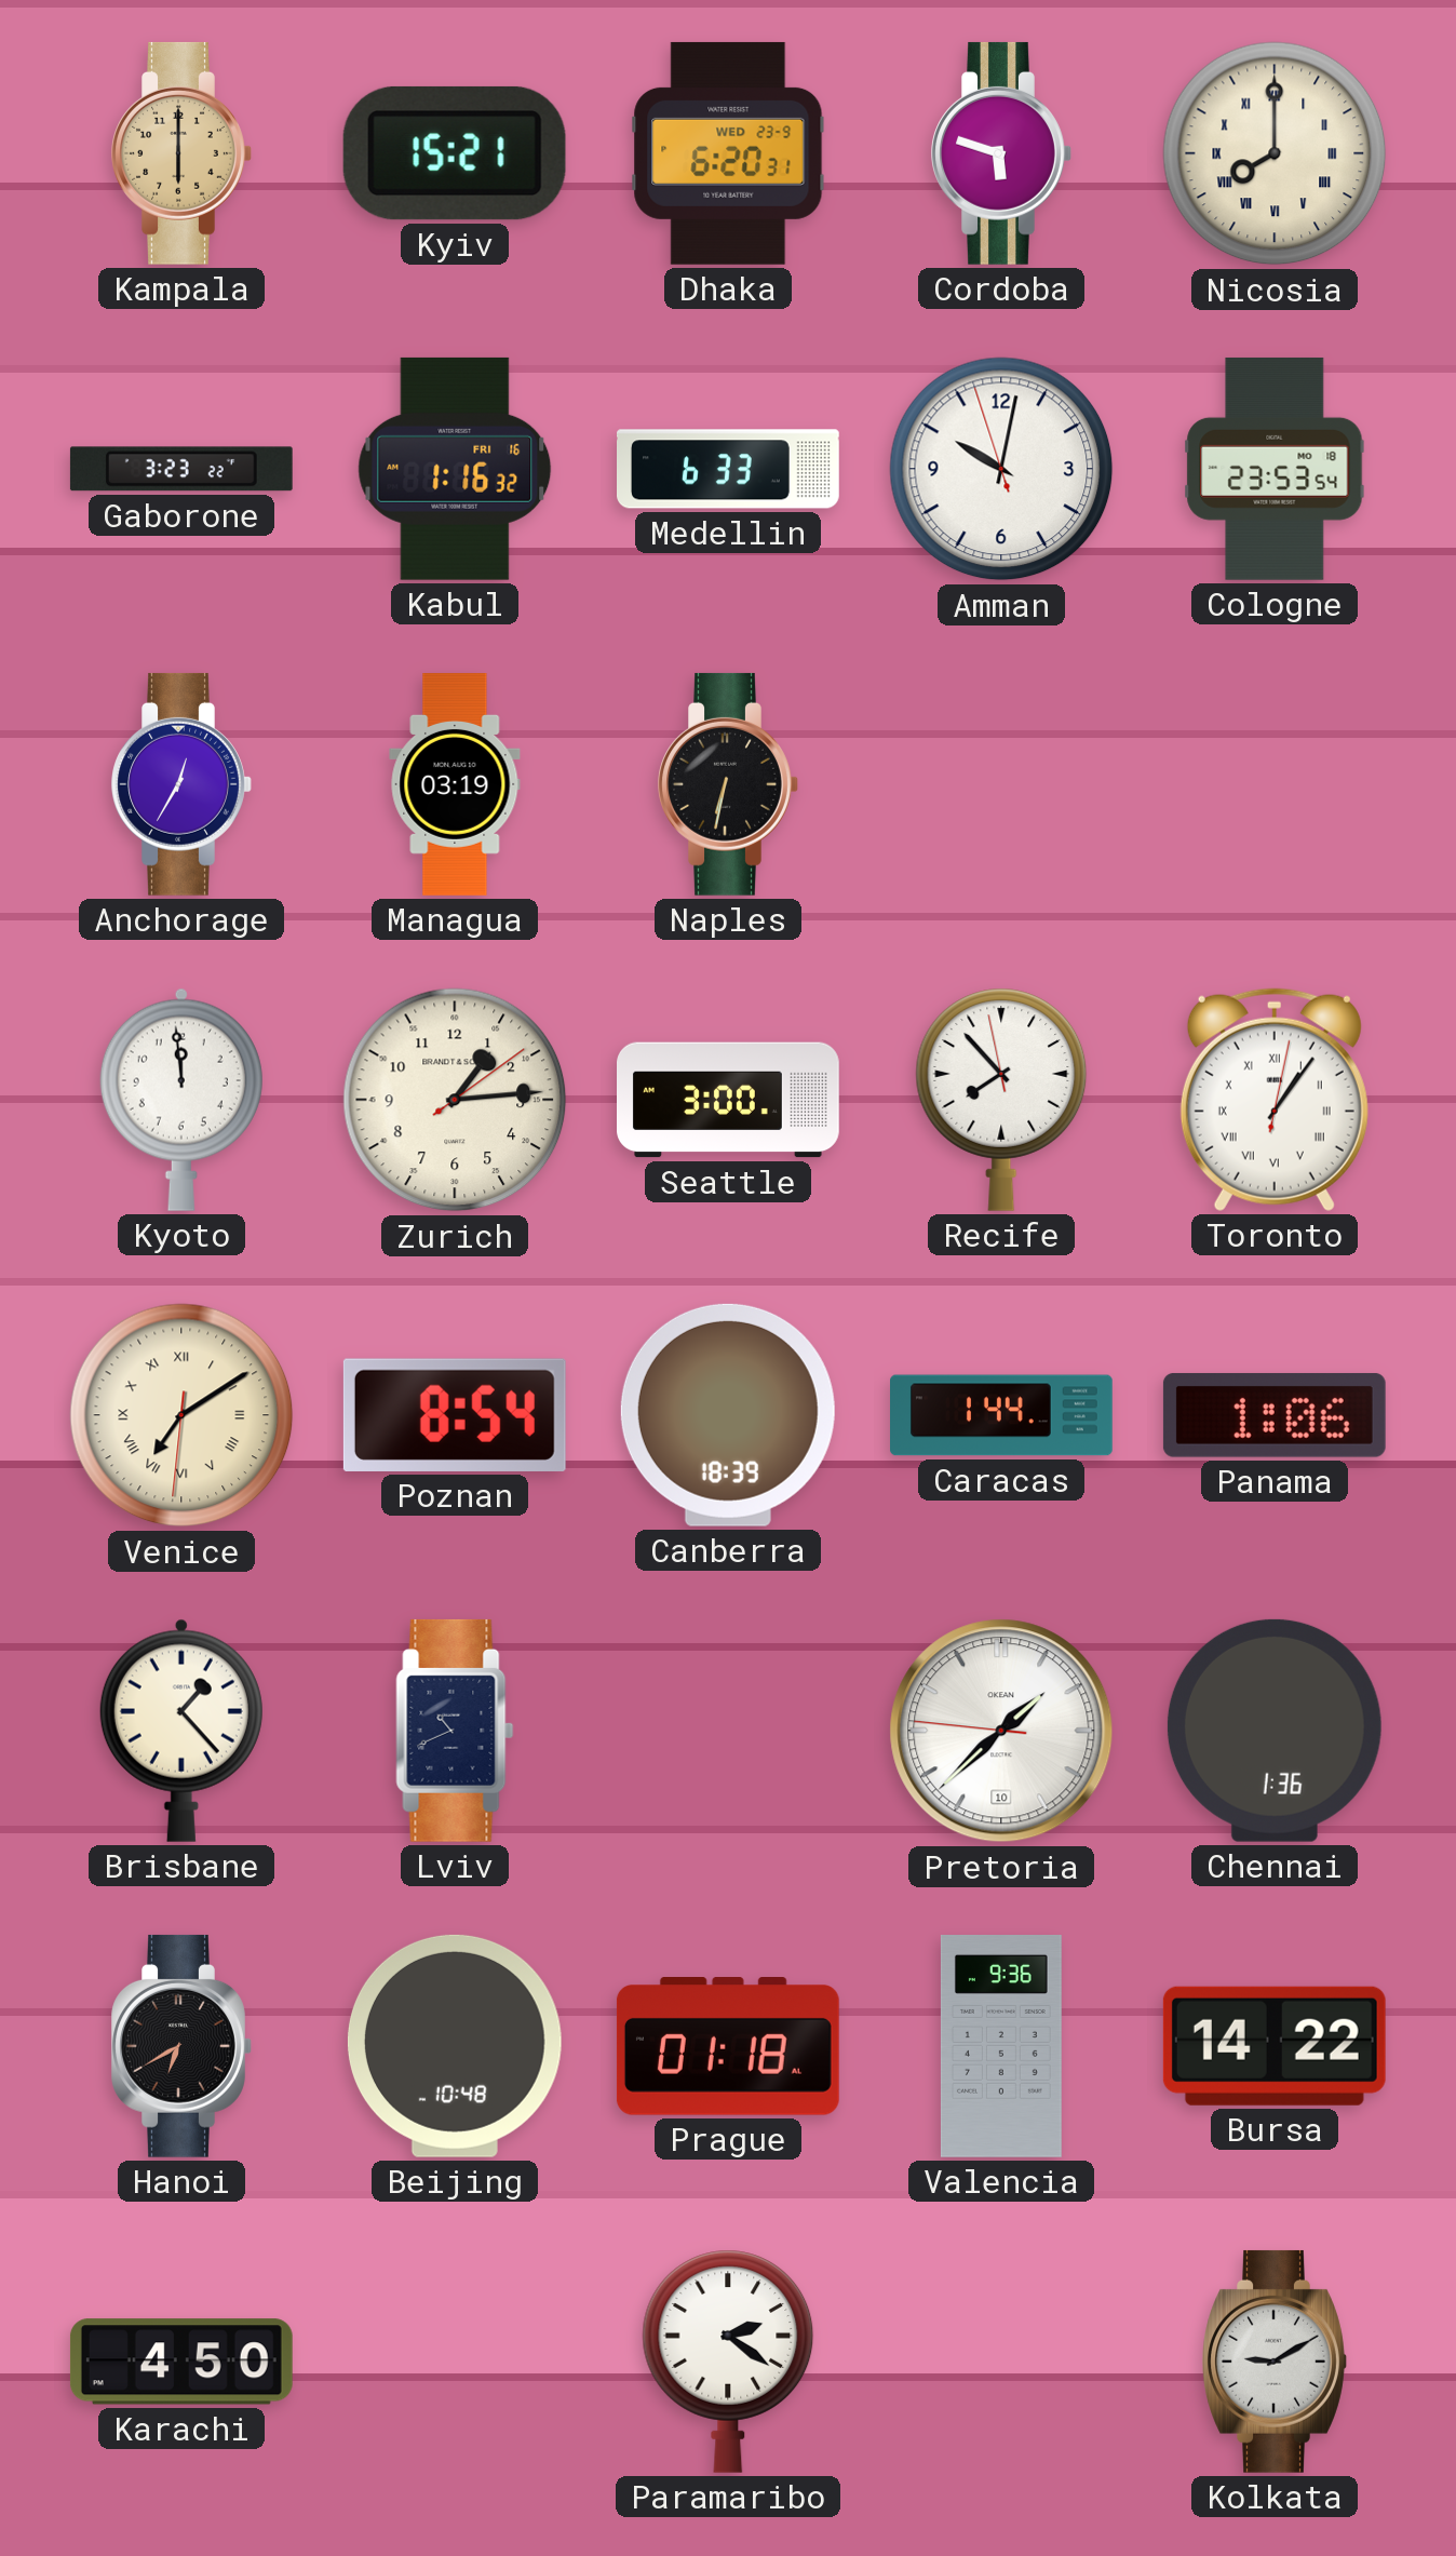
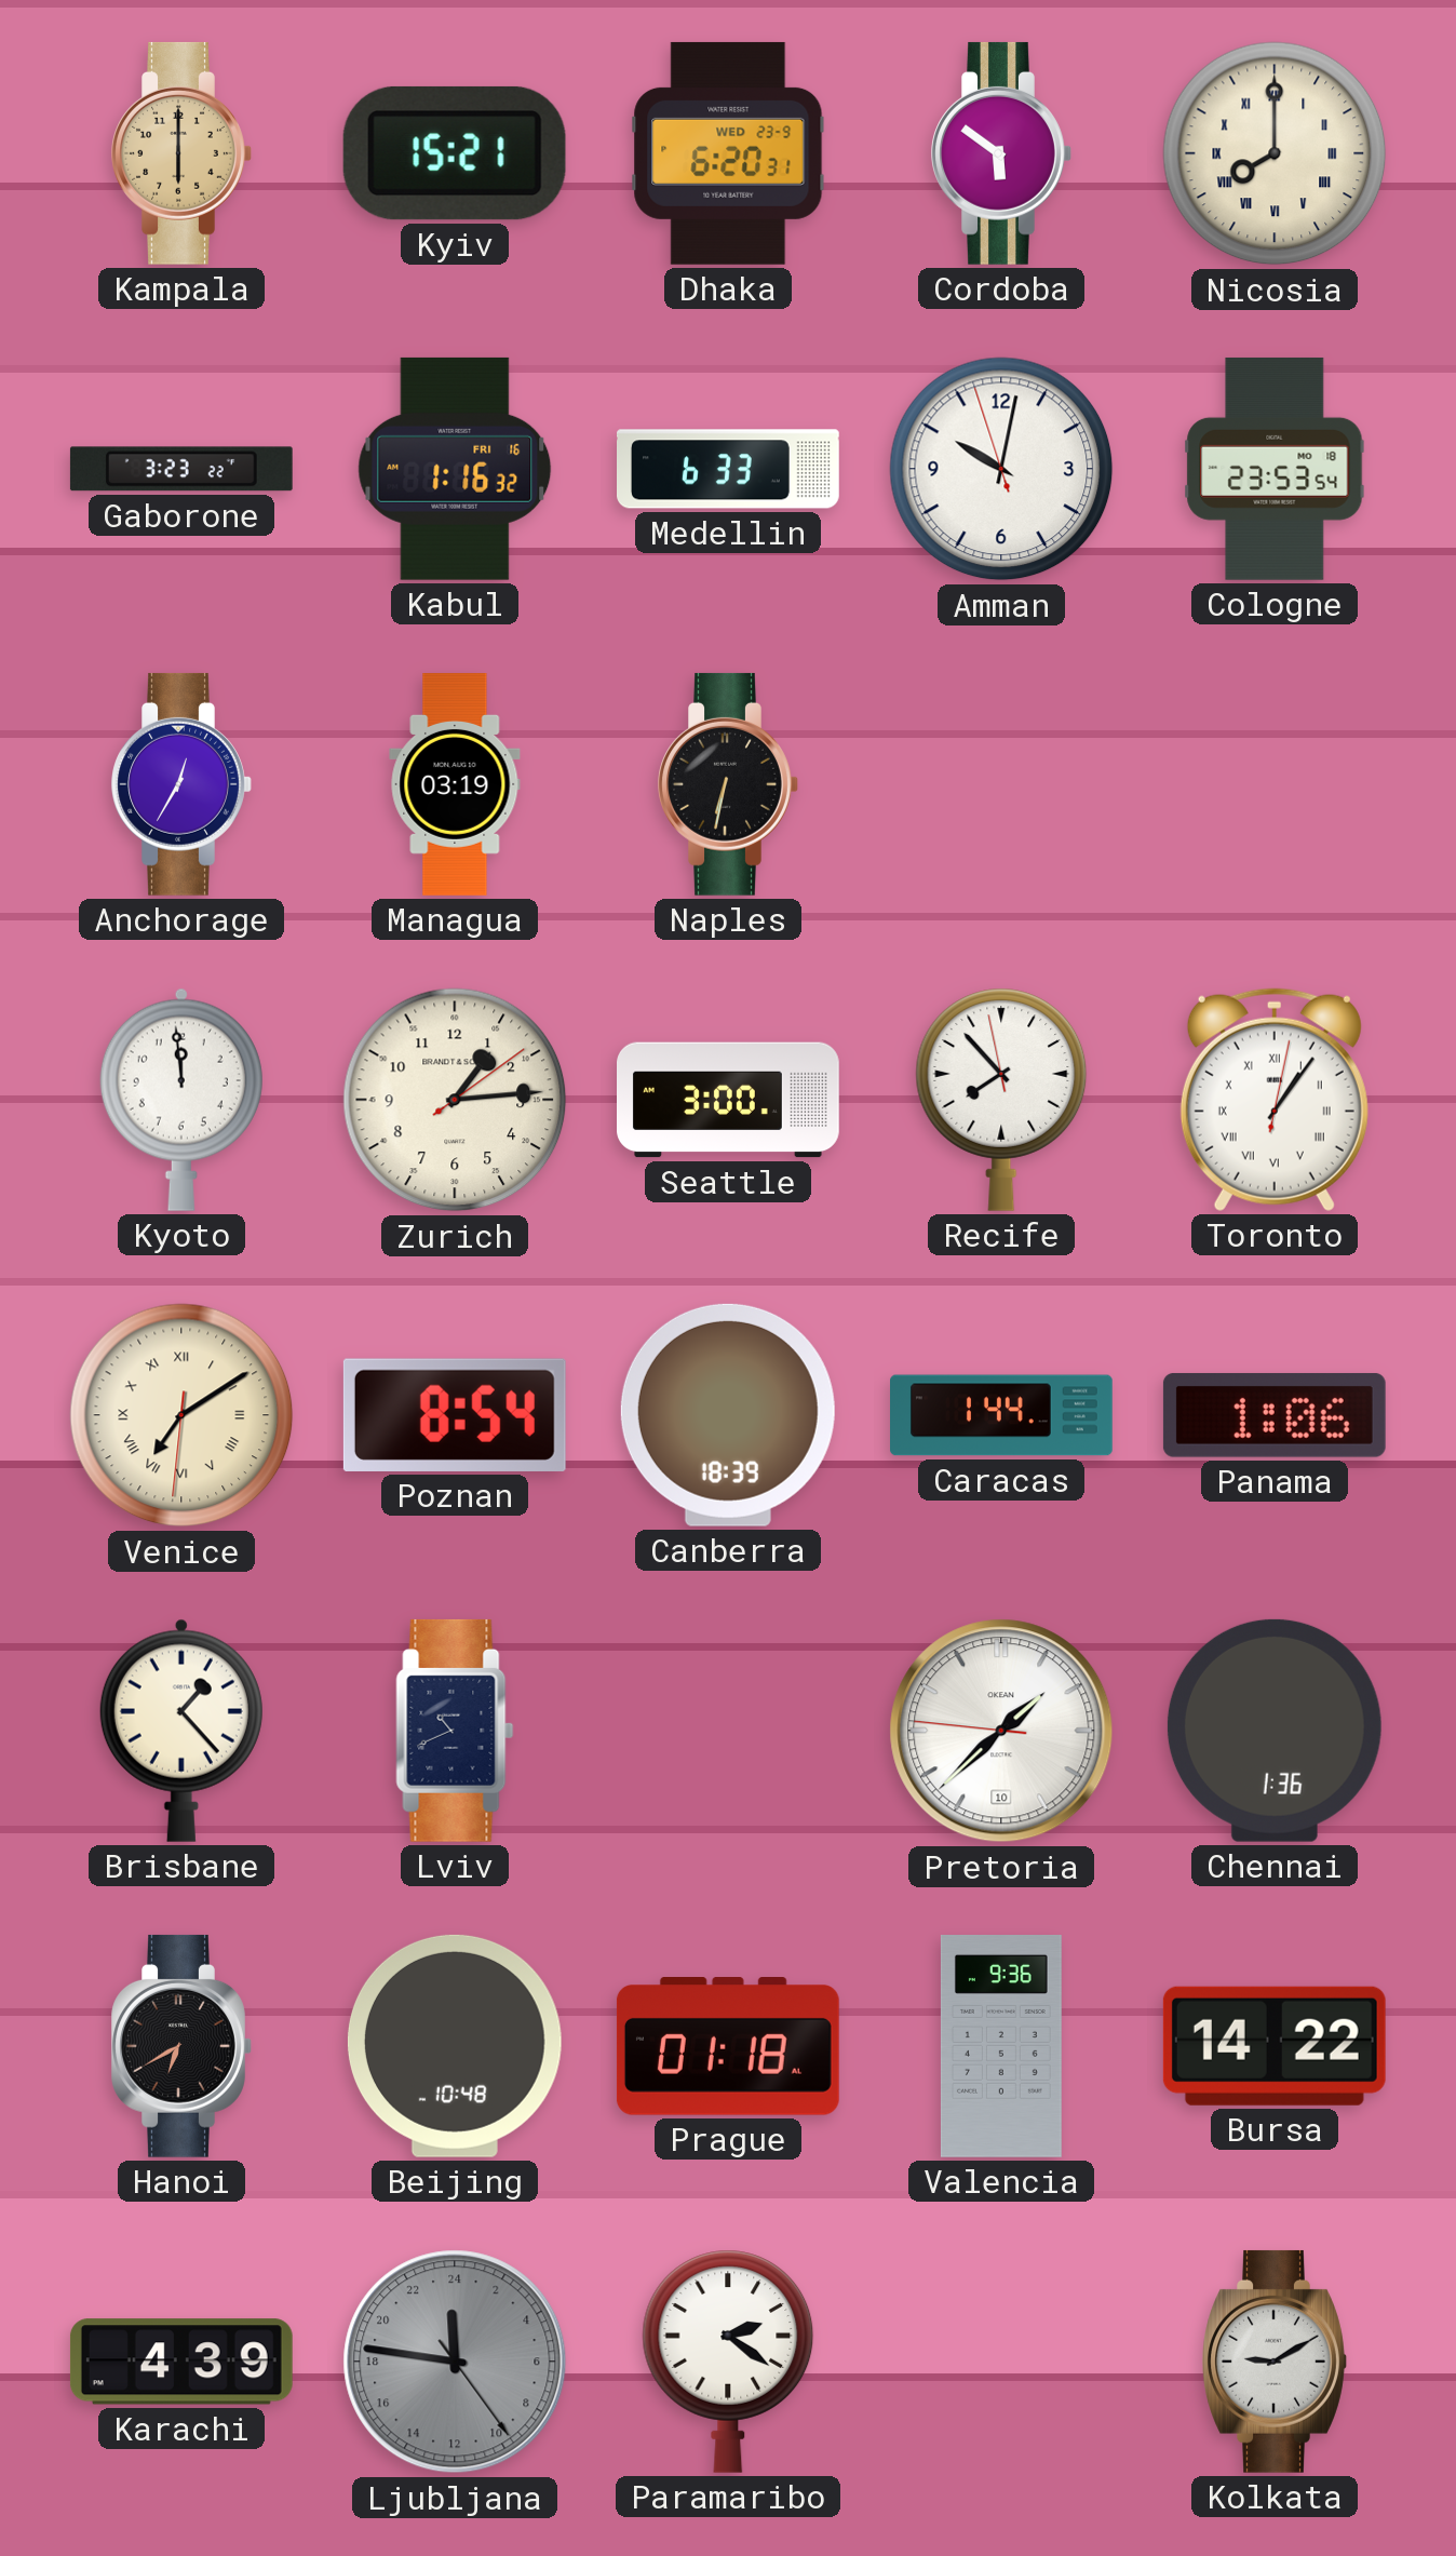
Cordoba: 5:48 -> 5:51 (1001, 153)
Karachi: 4:50 -> 4:39 (181, 2362)
Ljubljana: none -> 23:46 (455, 2362)
